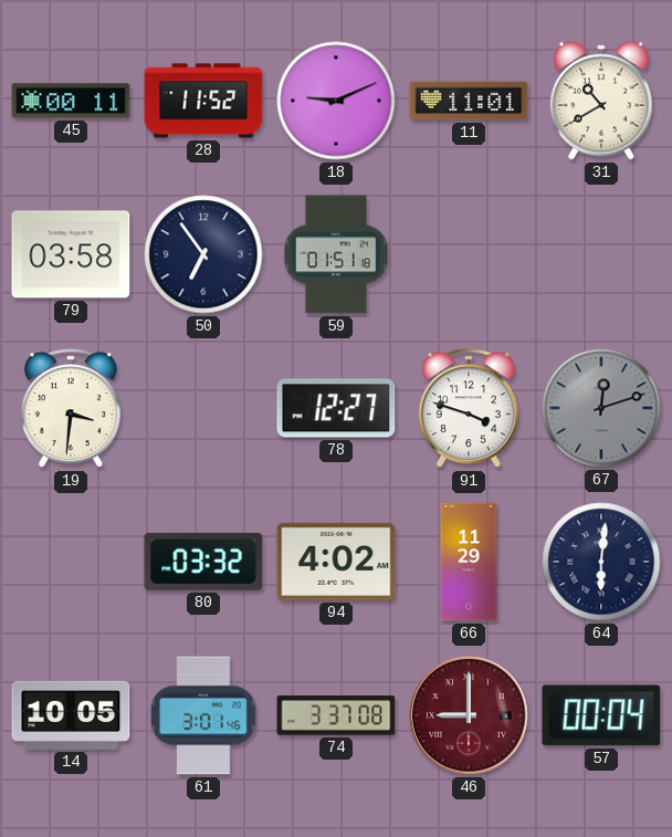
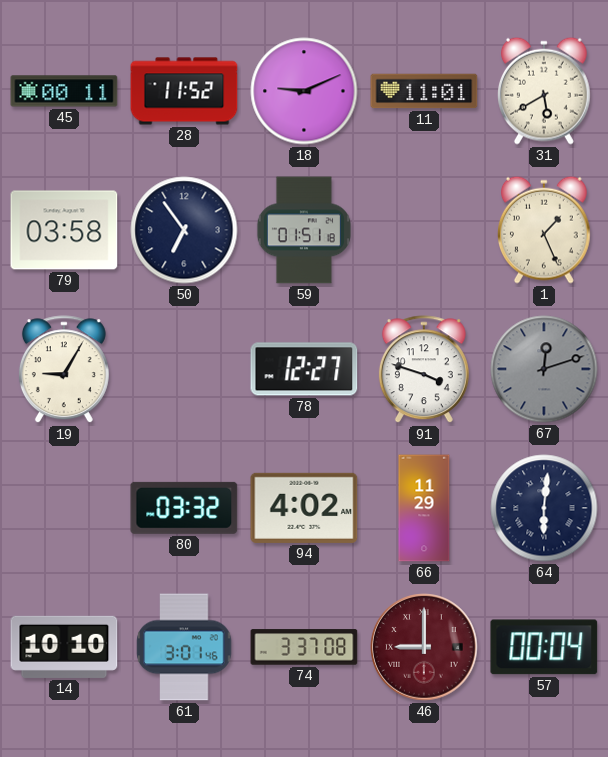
31: 10:40 -> 5:40 (544, 91)
1: none -> 1:26 (544, 230)
19: 3:31 -> 9:05 (64, 370)
14: 10:05 -> 10:10 (64, 647)
